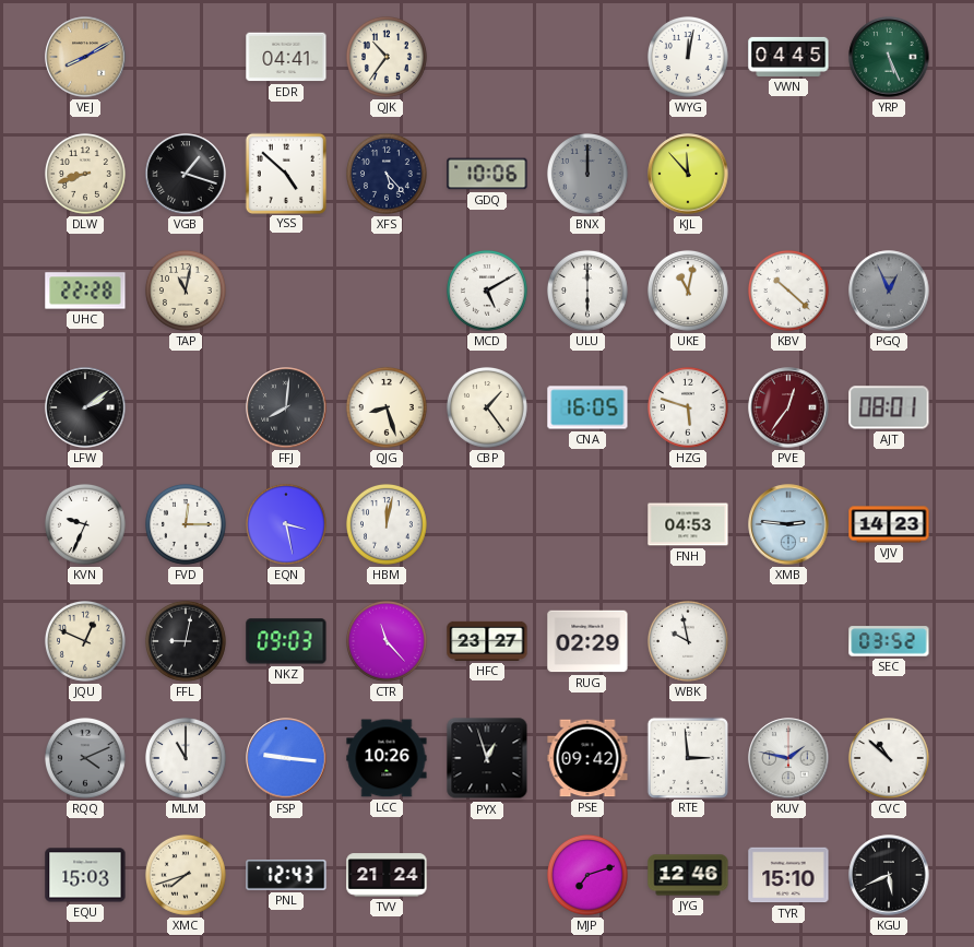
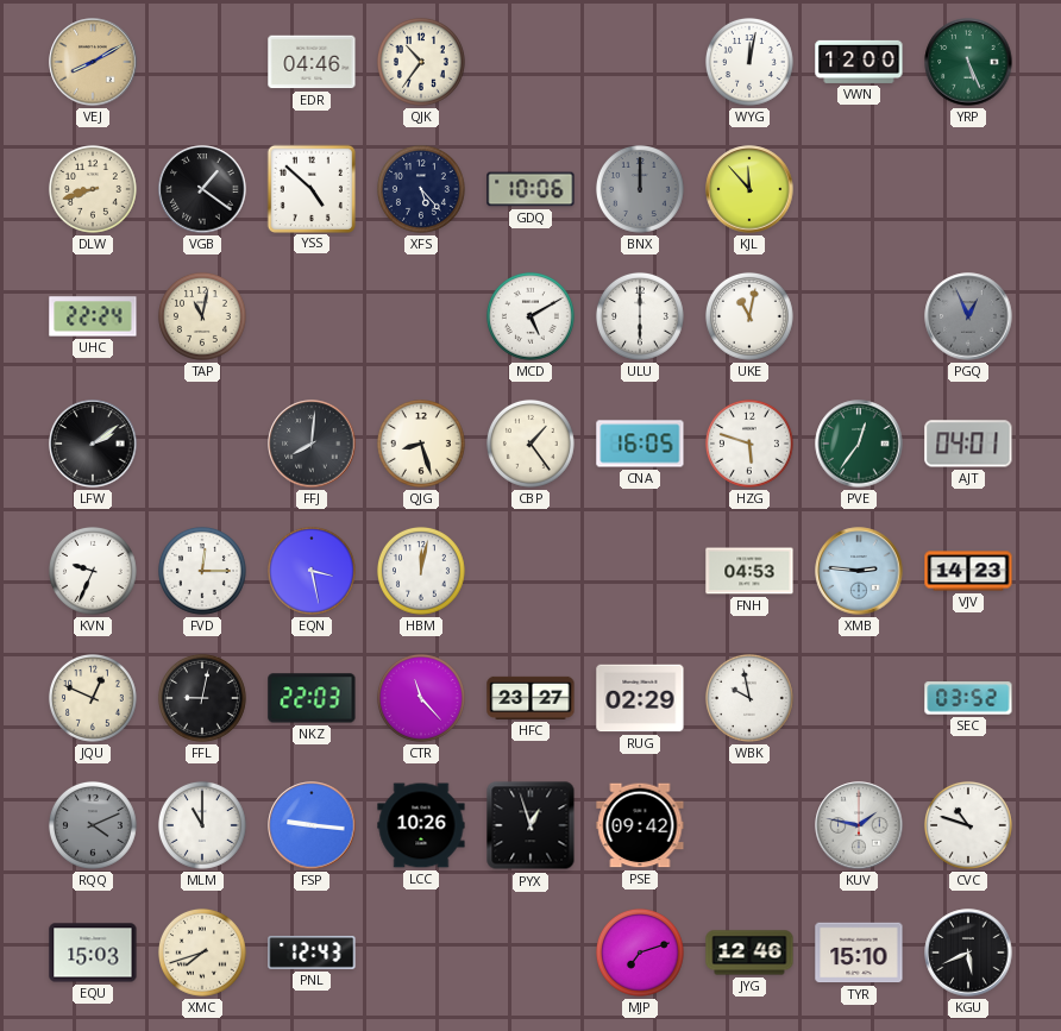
EDR: 04:41 -> 04:46 (312, 62)
VWN: 04:45 -> 12:00 (859, 62)
VGB: 1:18 -> 1:21 (202, 189)
UHC: 22:28 -> 22:24 (93, 316)
KBV: 10:22 -> none (788, 291)
PVE dial: burgundy -> green (859, 444)
AJT: 08:01 -> 04:01 (968, 444)
NKZ: 09:03 -> 22:03 (312, 698)
RTE: 2:59 -> none (687, 757)
CVC: 10:52 -> 10:48 (968, 825)
TVV: 21:24 -> none (387, 875)
